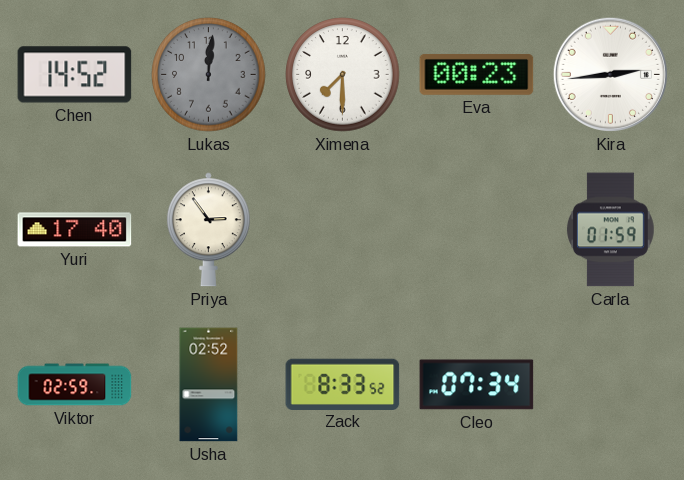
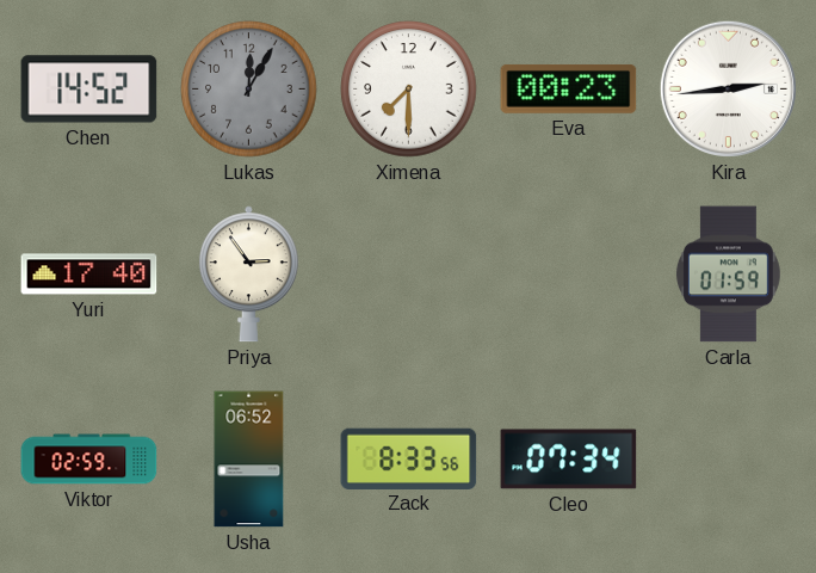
Lukas: 12:01 -> 12:05 (249, 90)
Usha: 02:52 -> 06:52 (249, 460)
Zack: 8:33:52 -> 8:33:56 (409, 458)
